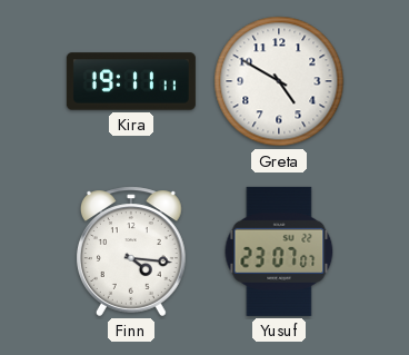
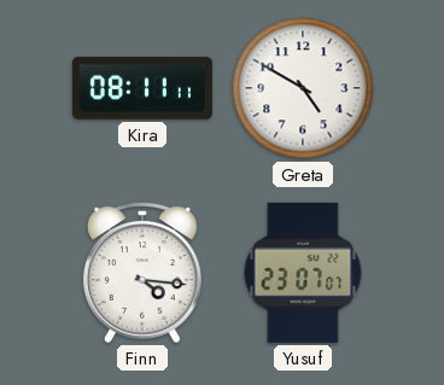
Kira: 19:11 -> 08:11 (142, 88)
